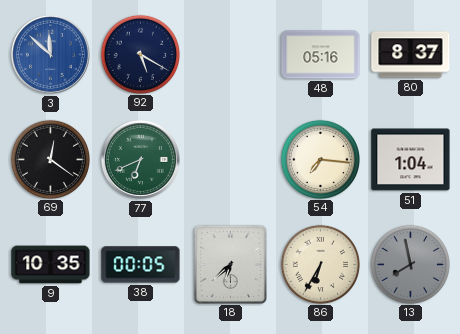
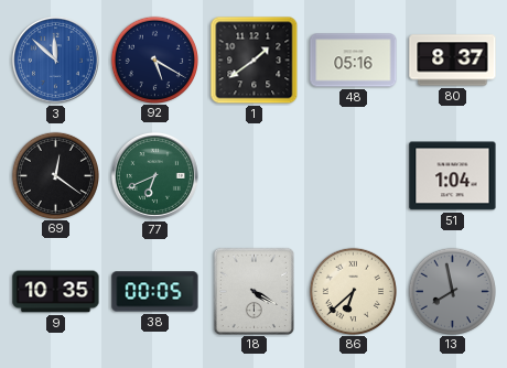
1: none -> 1:39 (255, 61)
54: 7:16 -> none (320, 159)
18: 6:38 -> 4:20 (253, 291)
86: 6:35 -> 6:38 (353, 291)
